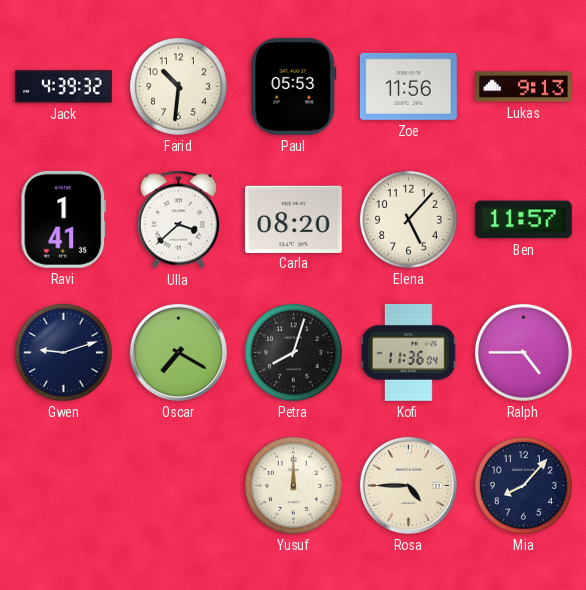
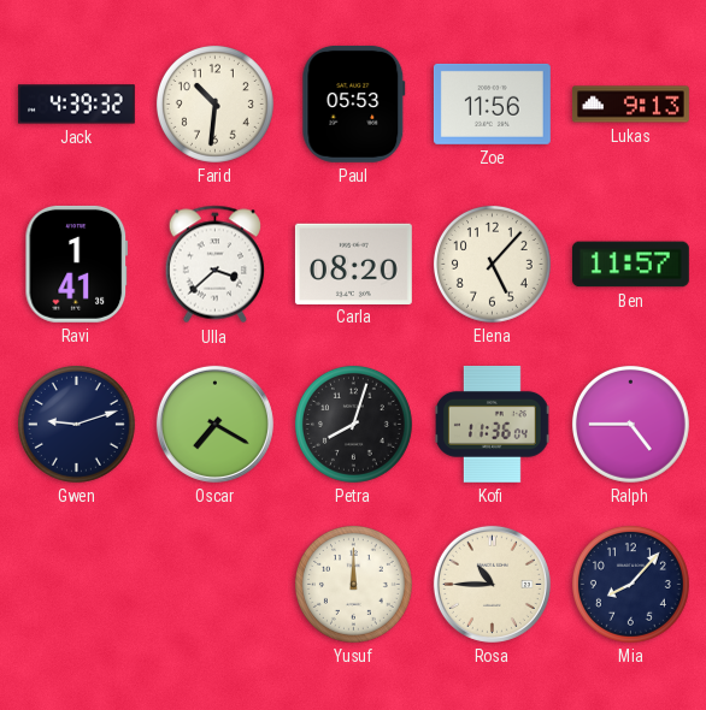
Rosa: 4:45 -> 10:45 (492, 584)
